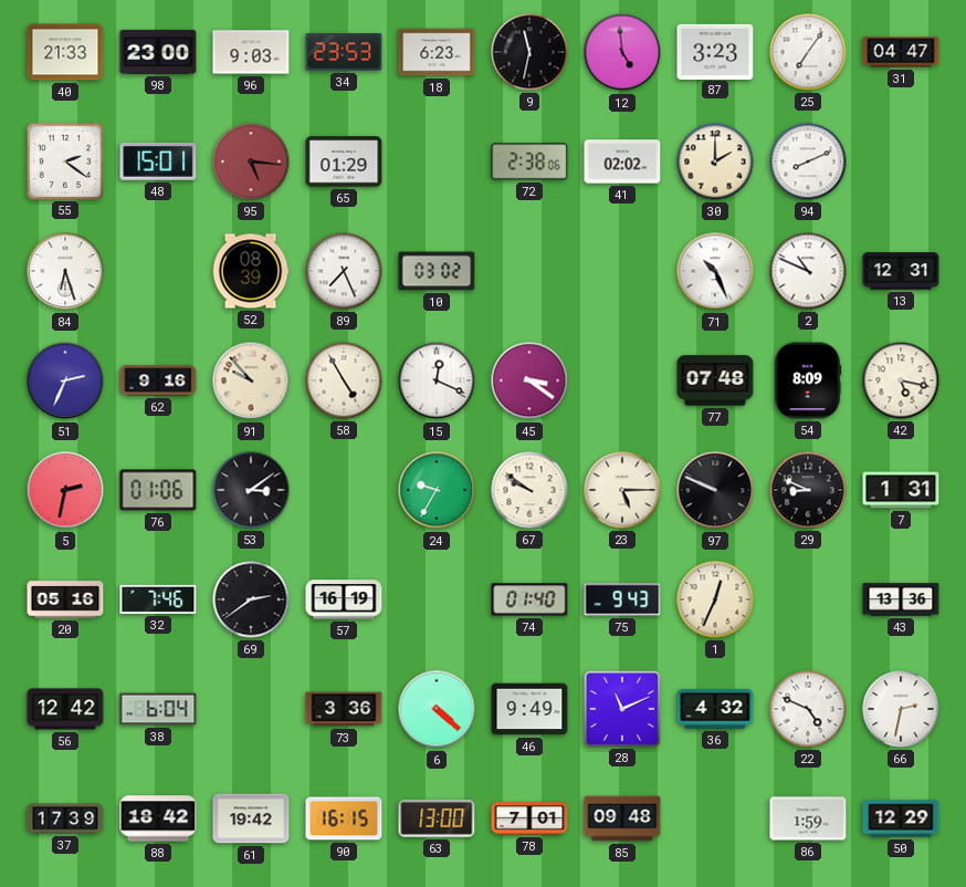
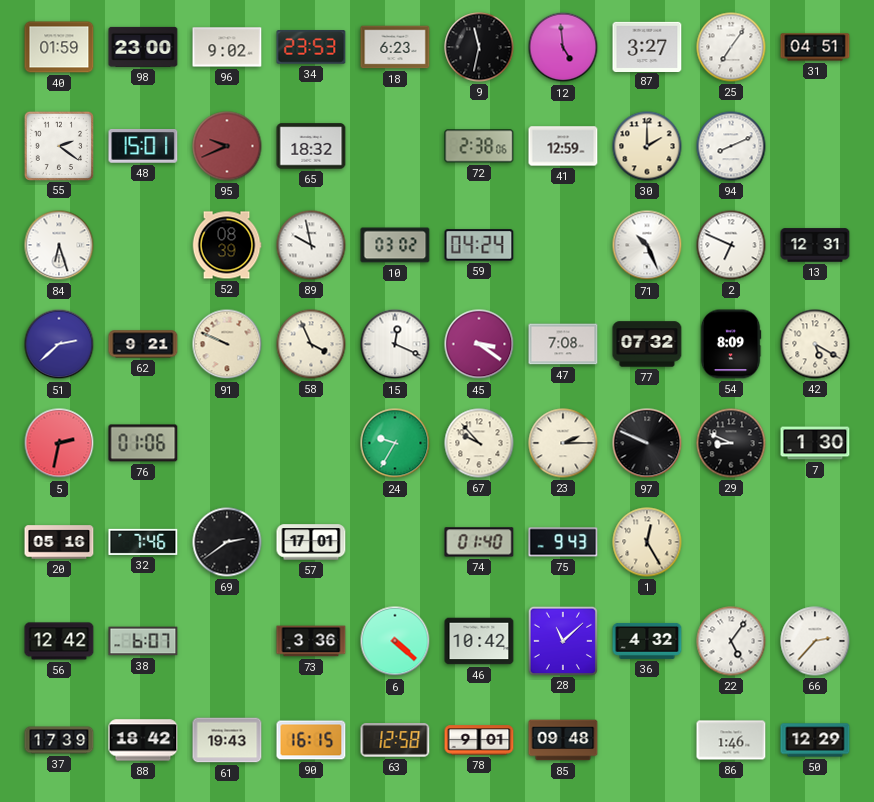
40: 21:33 -> 01:59 (59, 47)
96: 9:03 -> 9:02 (227, 47)
87: 3:23 -> 3:27 (647, 46)
31: 04:47 -> 04:51 (815, 47)
95: 5:16 -> 9:41 (227, 146)
65: 01:29 -> 18:32 (311, 146)
41: 02:02 -> 12:59 (563, 146)
89: 7:26 -> 9:58 (311, 245)
59: none -> 04:24 (479, 245)
2: 10:49 -> 6:49 (731, 245)
51: 2:34 -> 2:38 (59, 344)
62: 9:16 -> 9:21 (143, 344)
91: 9:53 -> 9:49 (227, 344)
58: 4:55 -> 3:56 (311, 344)
47: none -> 7:08 (563, 344)
77: 07:48 -> 07:32 (647, 344)
42: 5:17 -> 5:20 (815, 344)
53: 3:09 -> none (251, 490)
67: 9:51 -> 9:53 (479, 443)
23: 5:15 -> 2:15 (563, 443)
7: 1:31 -> 1:30 (815, 443)
57: 16:19 -> 17:01 (311, 542)
1: 12:34 -> 12:25 (647, 542)
43: 13:36 -> none (901, 599)
38: 6:04 -> 6:07 (143, 641)
46: 9:49 -> 10:42 (479, 641)
28: 11:11 -> 11:08 (562, 640)
22: 4:49 -> 5:06 (731, 641)
66: 2:32 -> 2:37 (815, 641)
61: 19:42 -> 19:43 (227, 740)
63: 13:00 -> 12:58 (395, 740)
78: 7:01 -> 9:01 (479, 740)
86: 1:59 -> 1:46 (731, 740)
